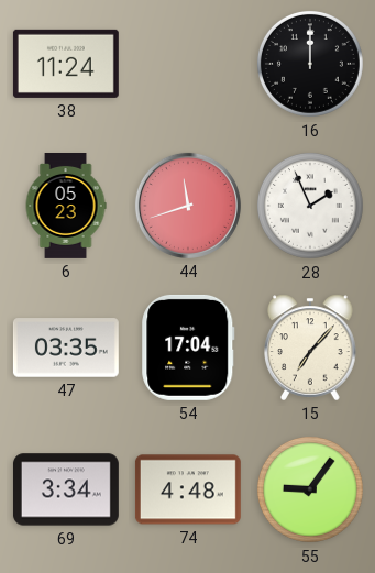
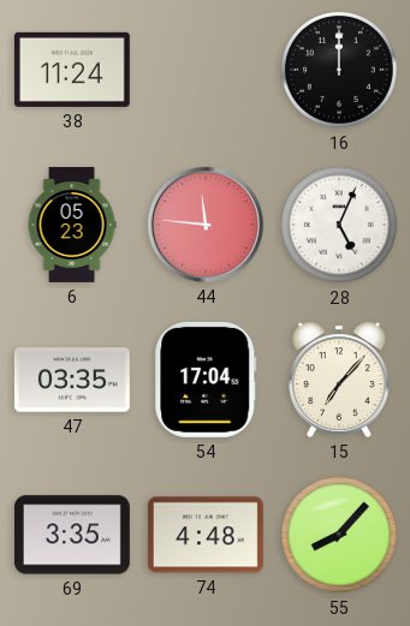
44: 11:42 -> 11:46 (206, 225)
28: 1:56 -> 5:04 (339, 225)
69: 3:34 -> 3:35 (72, 535)
55: 9:06 -> 8:07 (339, 535)
